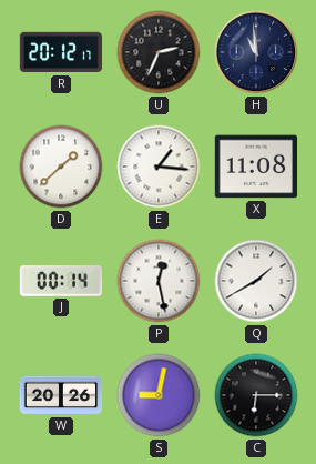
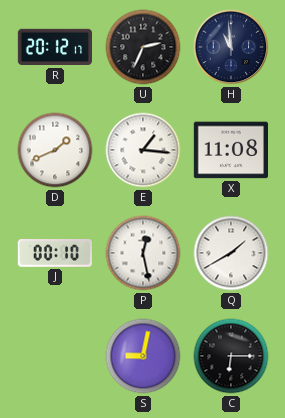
D: 1:38 -> 1:41 (55, 150)
J: 00:14 -> 00:10 (54, 254)
W: 20:26 -> none (61, 395)
